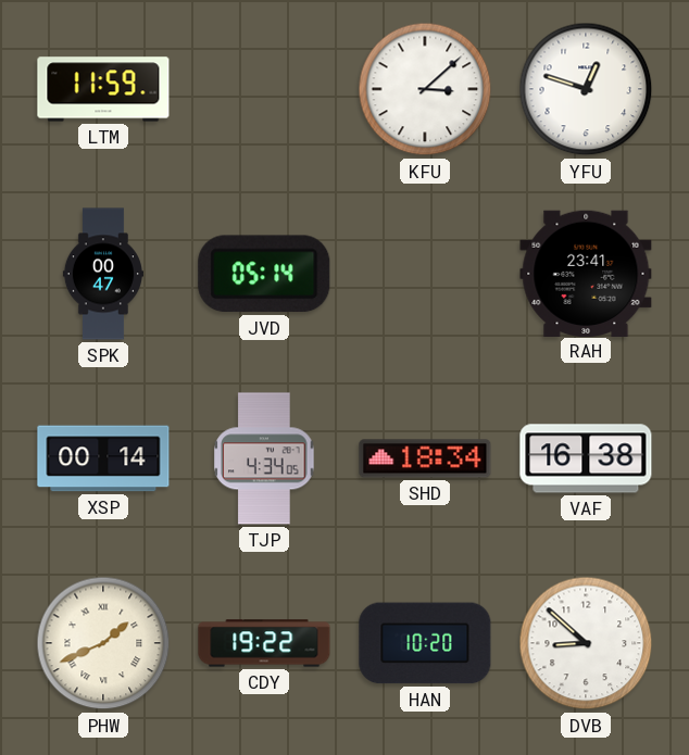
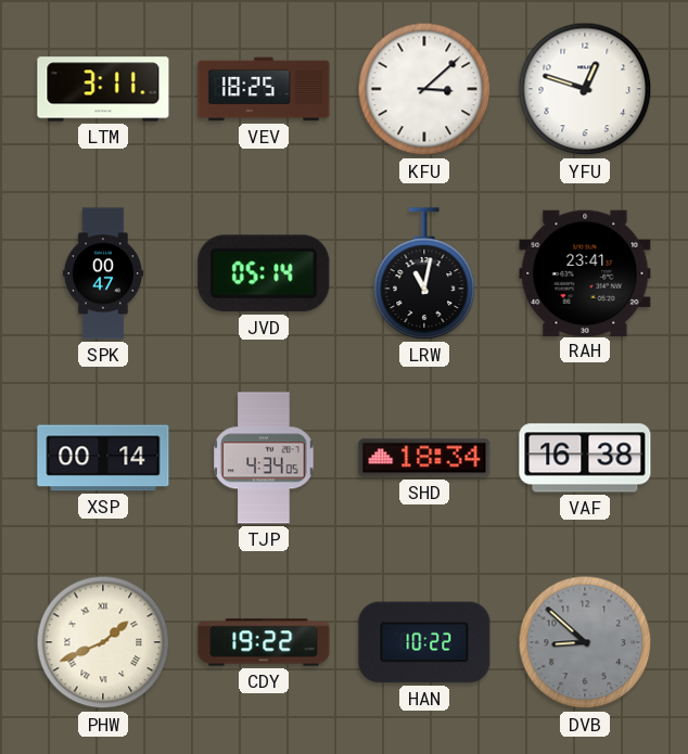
LTM: 11:59 -> 3:11 (103, 89)
VEV: none -> 18:25 (264, 89)
LRW: none -> 11:02 (424, 273)
HAN: 10:20 -> 10:22 (424, 642)
DVB dial: white -> grey (585, 642)
